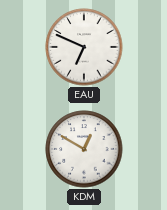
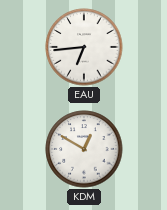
EAU: 6:49 -> 6:44 (84, 47)
